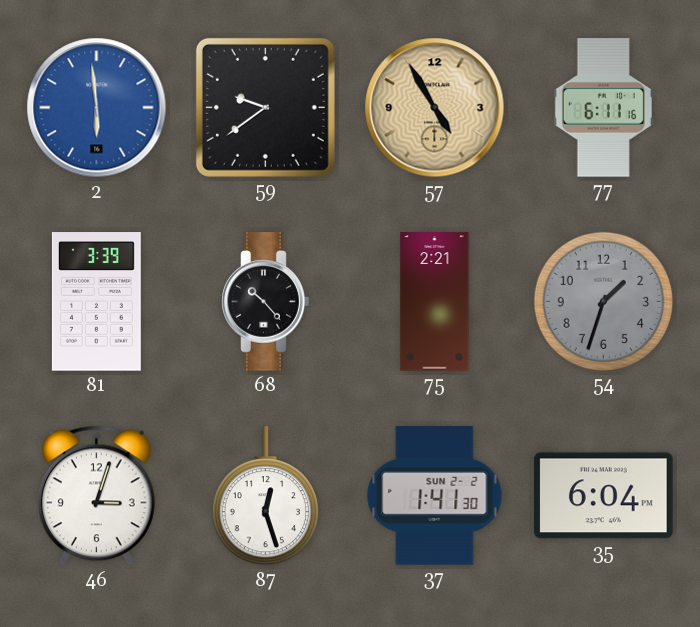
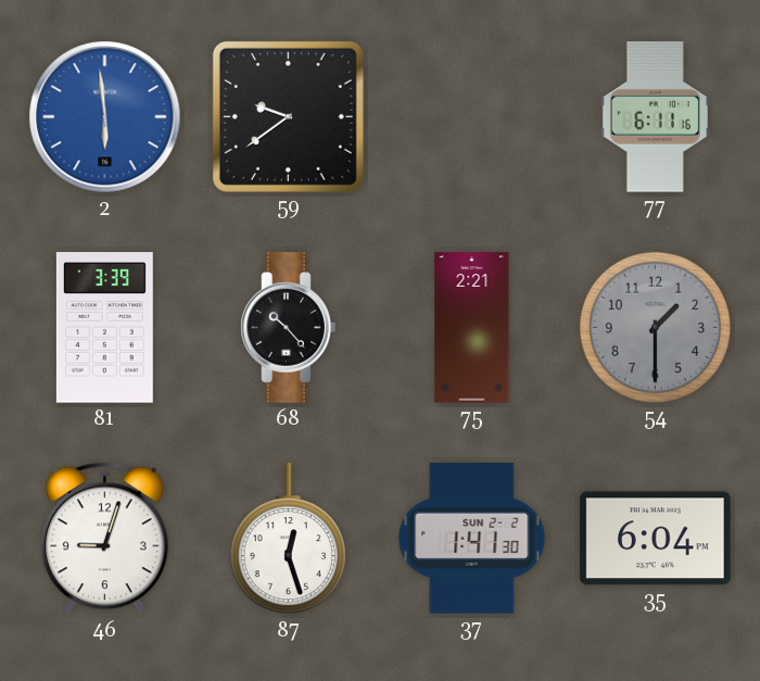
57: 4:55 -> none (435, 108)
54: 1:33 -> 1:30 (655, 327)
46: 3:03 -> 9:03 (104, 539)
